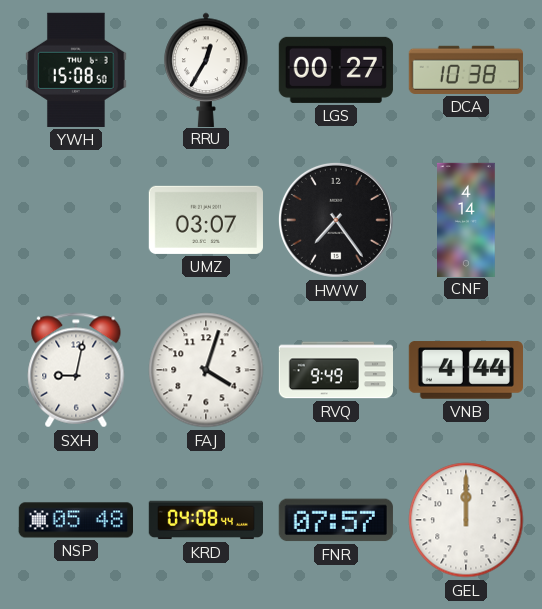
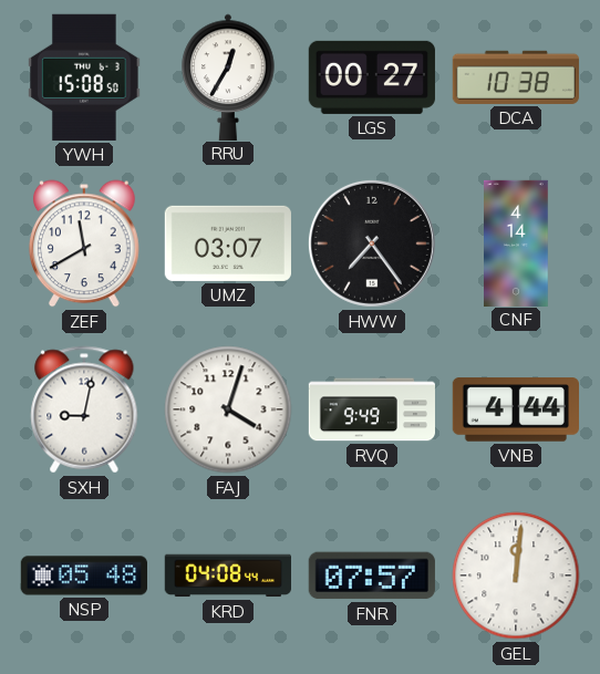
ZEF: none -> 11:40 (85, 243)
GEL: 12:00 -> 12:01 (516, 576)
